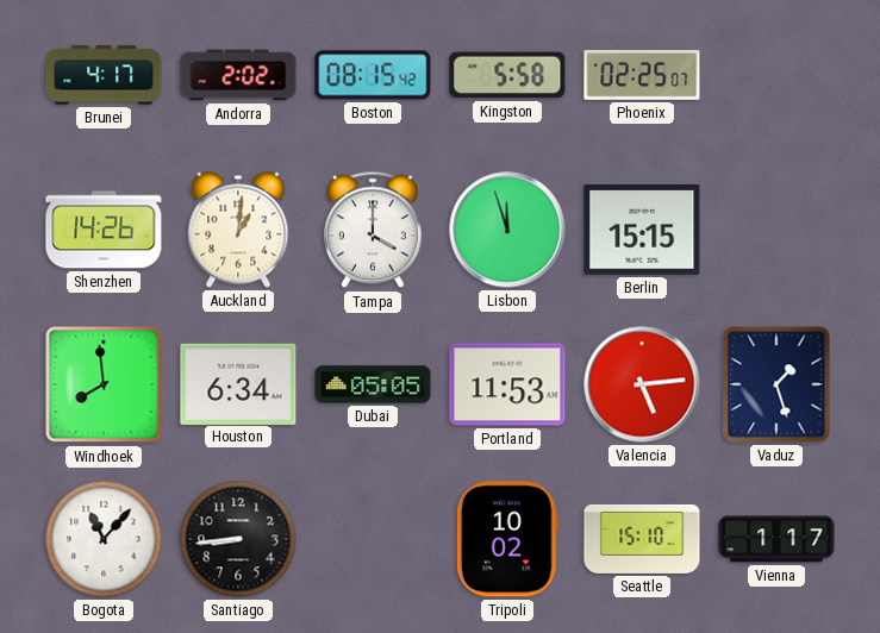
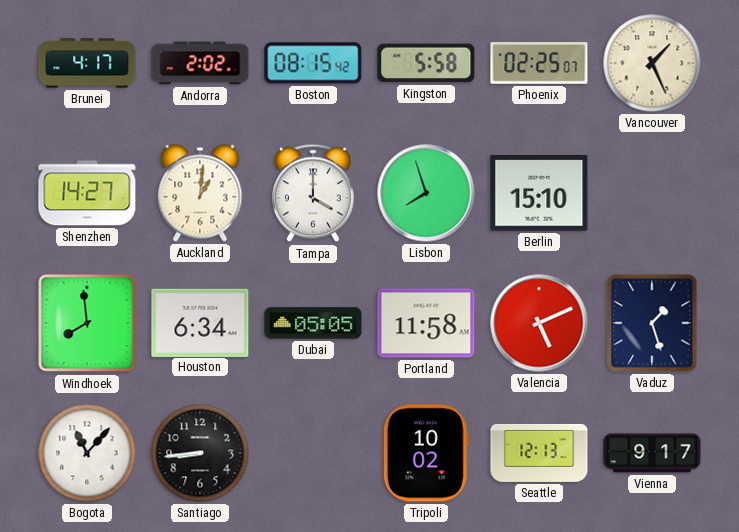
Vancouver: none -> 1:26 (652, 63)
Shenzhen: 14:26 -> 14:27 (87, 193)
Lisbon: 11:57 -> 7:57 (426, 193)
Berlin: 15:15 -> 15:10 (539, 193)
Portland: 11:53 -> 11:58 (426, 323)
Valencia: 5:14 -> 5:11 (539, 323)
Seattle: 15:10 -> 12:13 (539, 453)
Vienna: 1:17 -> 9:17 (652, 453)
